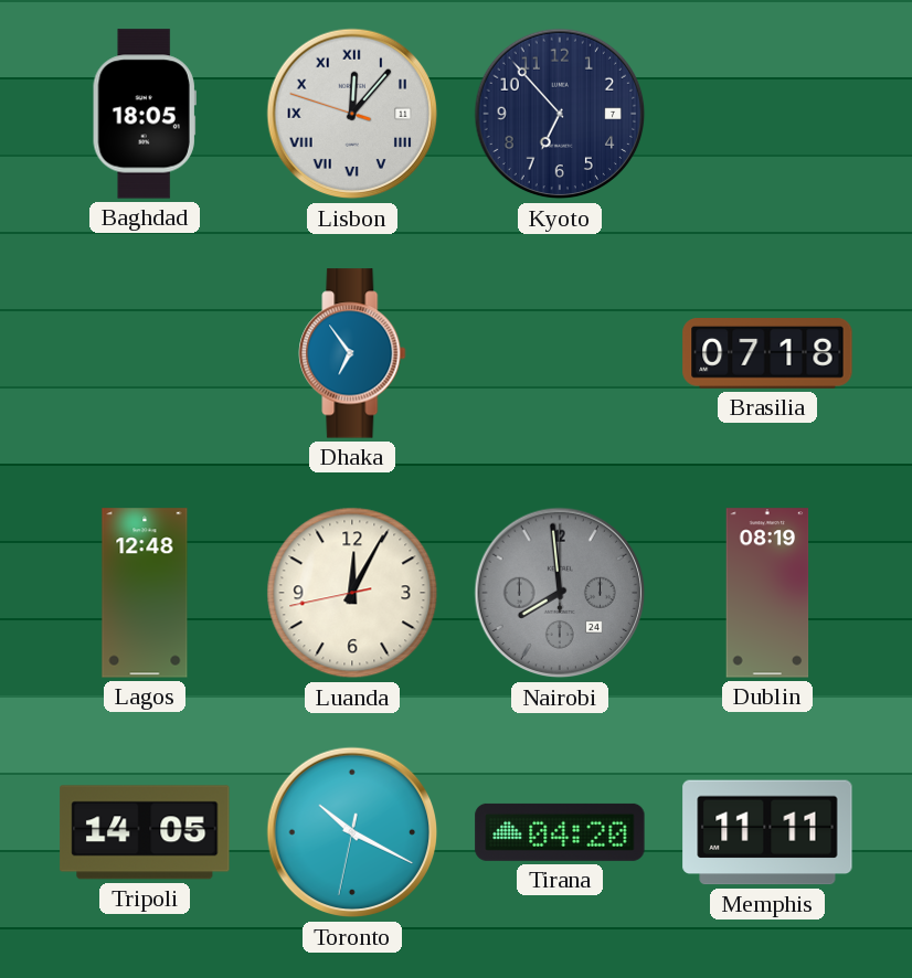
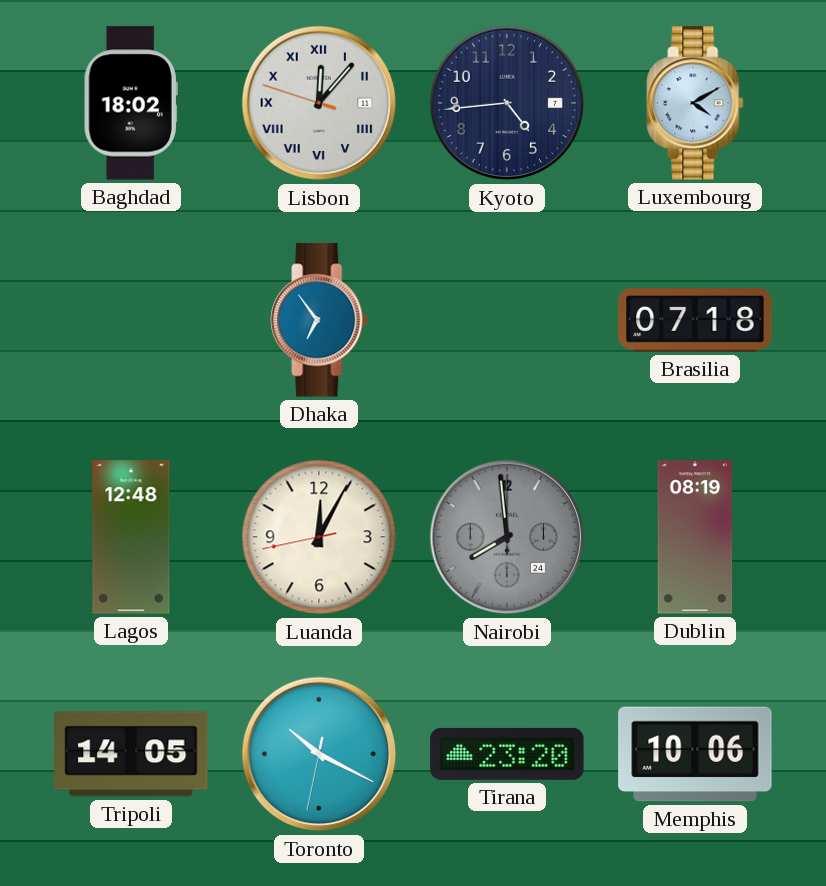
Baghdad: 18:05 -> 18:02 (131, 103)
Kyoto: 6:53 -> 4:44 (507, 103)
Luxembourg: none -> 4:10 (695, 103)
Tirana: 04:20 -> 23:20 (507, 754)
Memphis: 11:11 -> 10:06 (695, 754)
